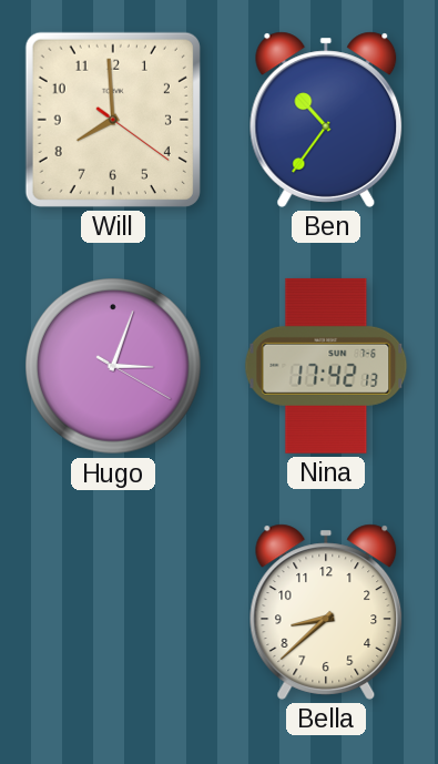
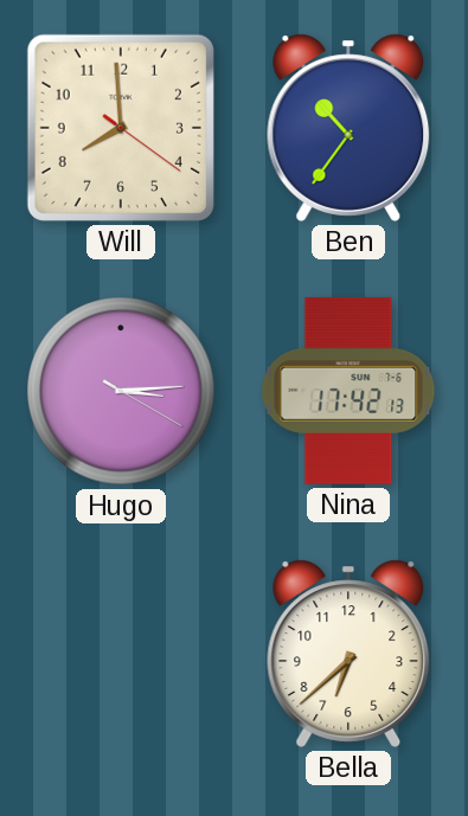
Hugo: 3:03 -> 3:14 (121, 391)
Bella: 8:38 -> 6:38 (348, 654)
